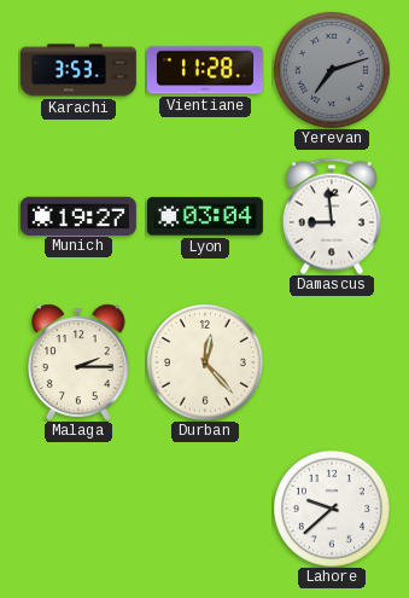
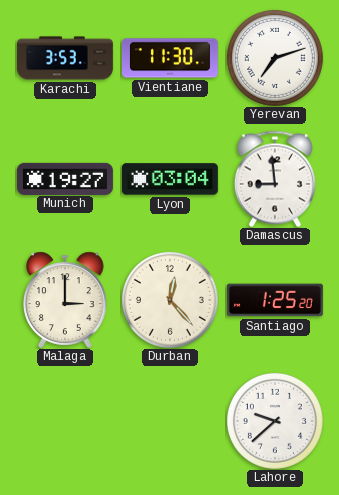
Vientiane: 11:28 -> 11:30 (170, 58)
Yerevan dial: grey -> white (275, 58)
Malaga: 2:15 -> 3:00 (65, 300)
Santiago: none -> 1:25 (275, 300)
